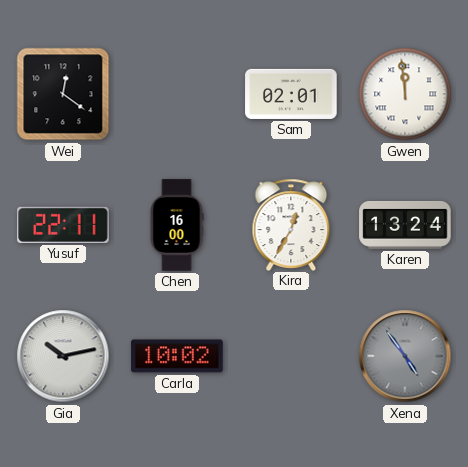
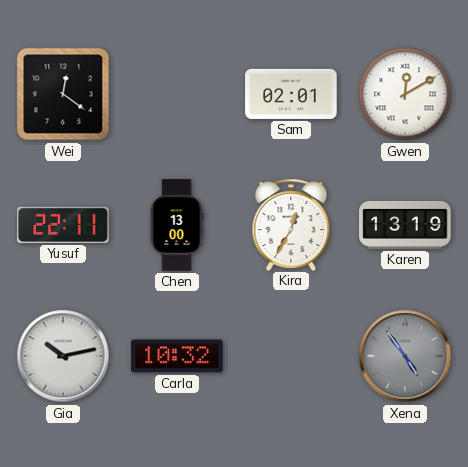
Gwen: 11:59 -> 12:10 (405, 94)
Chen: 16:00 -> 13:00 (177, 225)
Karen: 13:24 -> 13:19 (405, 225)
Carla: 10:02 -> 10:32 (177, 356)
